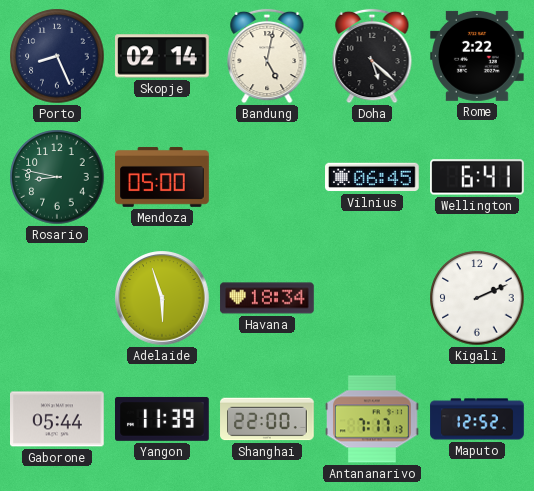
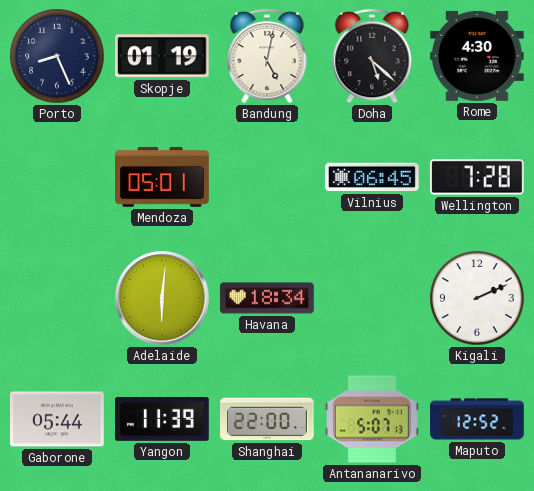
Skopje: 02:14 -> 01:19 (162, 56)
Rome: 2:22 -> 4:30 (478, 56)
Rosario: 8:47 -> none (57, 177)
Mendoza: 05:00 -> 05:01 (162, 177)
Wellington: 6:41 -> 7:28 (478, 177)
Adelaide: 5:57 -> 6:01 (162, 298)
Antananarivo: 7:17 -> 5:07 (373, 419)
